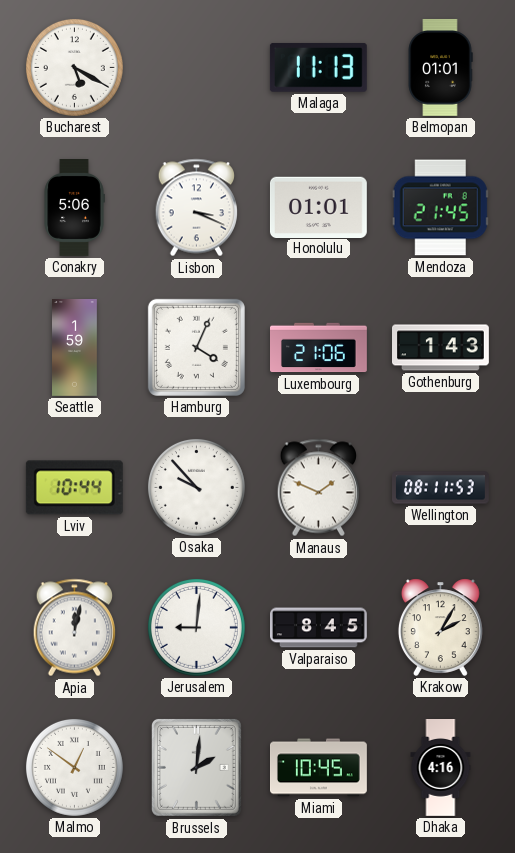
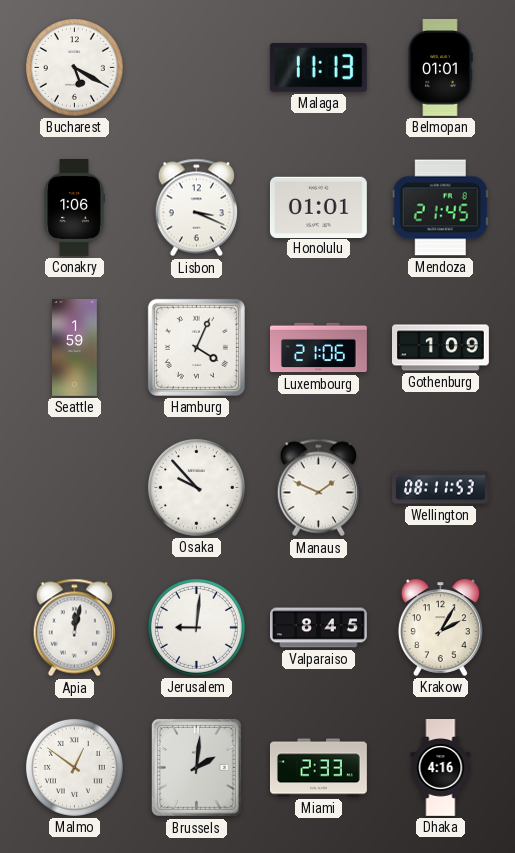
Conakry: 5:06 -> 1:06 (74, 208)
Gothenburg: 1:43 -> 1:09 (441, 348)
Lviv: 10:44 -> none (74, 488)
Miami: 10:45 -> 2:33 (319, 768)
